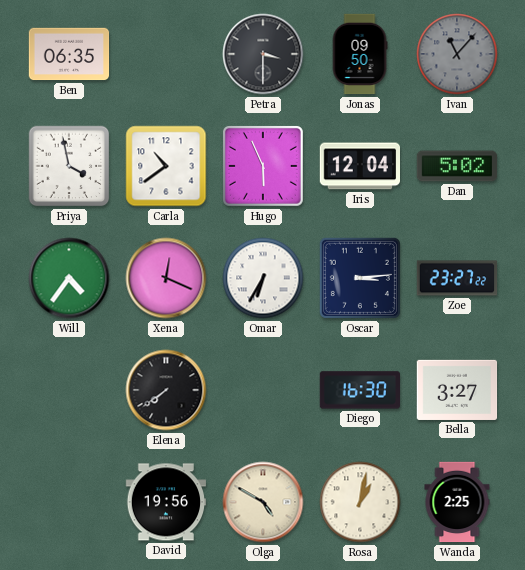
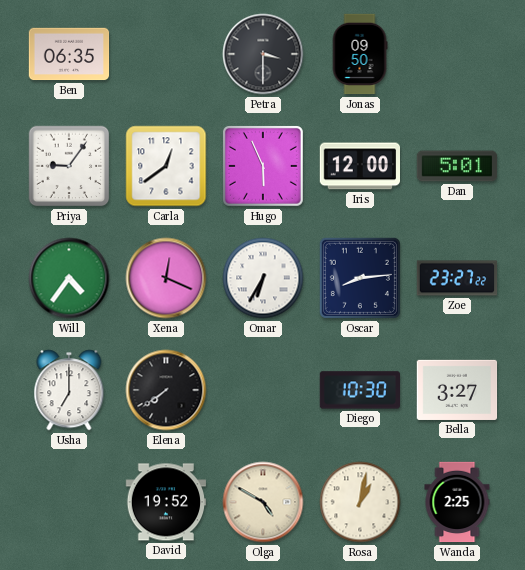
Ivan: 11:07 -> none (457, 54)
Priya: 3:58 -> 9:06 (69, 166)
Carla: 10:39 -> 12:39 (166, 166)
Iris: 12:04 -> 12:00 (359, 166)
Dan: 5:02 -> 5:01 (457, 166)
Oscar: 3:14 -> 8:14 (360, 278)
Usha: none -> 7:00 (69, 390)
Diego: 16:30 -> 10:30 (359, 390)
David: 19:56 -> 19:52 (166, 502)
